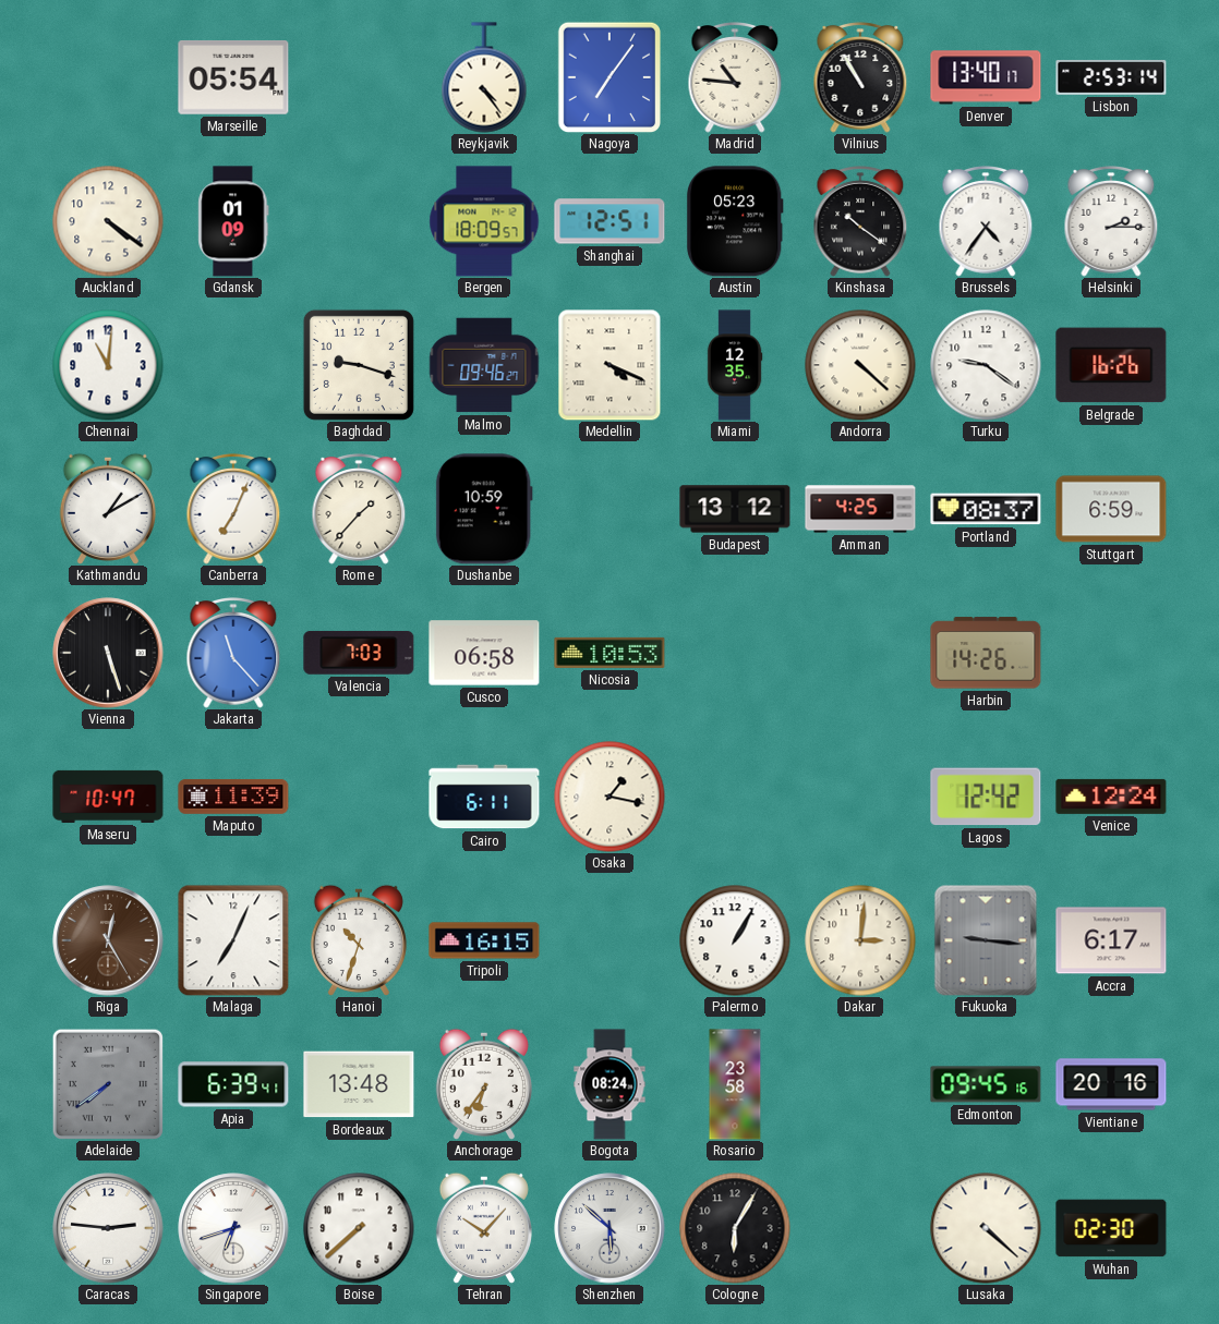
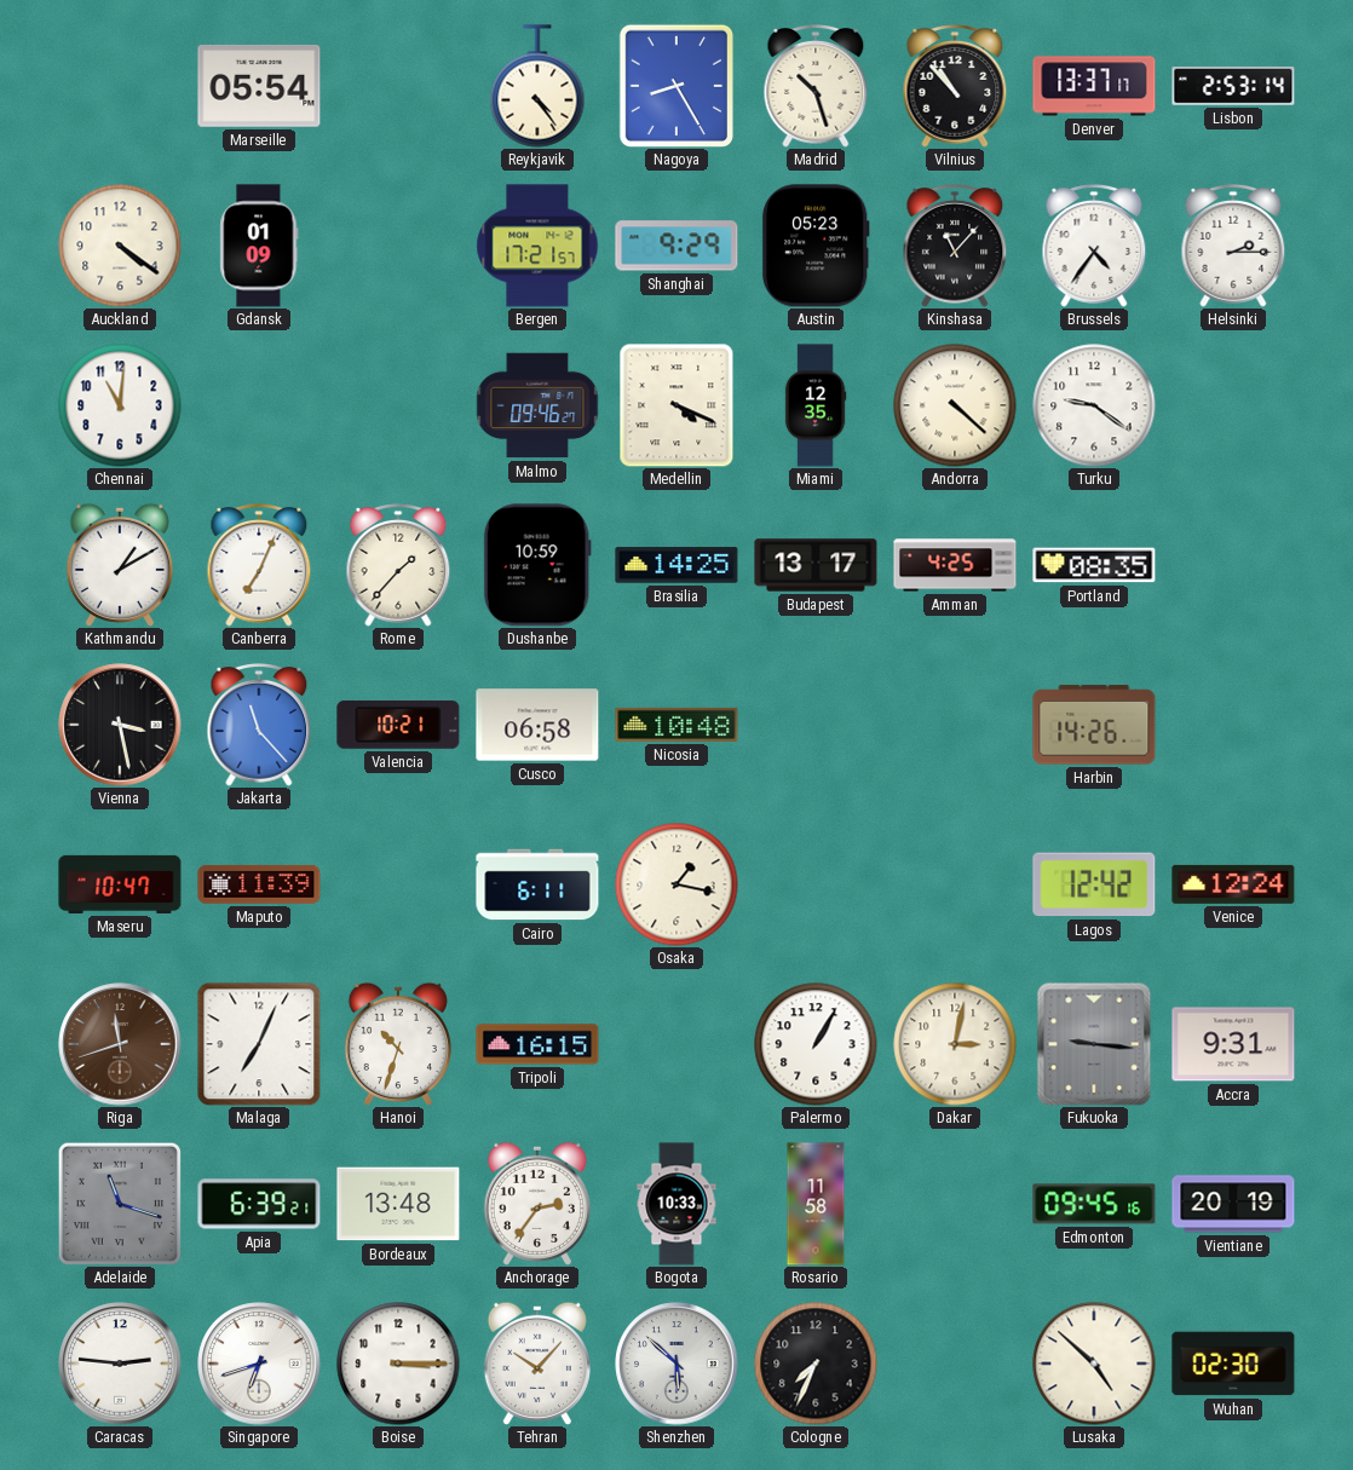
Nagoya: 7:06 -> 8:25 (675, 85)
Madrid: 10:46 -> 10:27 (816, 87)
Vilnius: 10:55 -> 10:53 (955, 87)
Denver: 13:40 -> 13:37 (1094, 86)
Bergen: 18:09 -> 17:21 (537, 246)
Shanghai: 12:51 -> 9:29 (676, 246)
Kinshasa: 10:21 -> 11:07 (955, 247)
Baghdad: 9:18 -> none (359, 365)
Belgrade: 16:26 -> none (1111, 365)
Brasilia: none -> 14:25 (676, 565)
Budapest: 13:12 -> 13:17 (816, 565)
Portland: 08:37 -> 08:35 (1094, 565)
Stuttgart: 6:59 -> none (1111, 509)
Vienna: 5:27 -> 3:28 (120, 725)
Valencia: 7:03 -> 10:21 (398, 725)
Nicosia: 10:53 -> 10:48 (676, 725)
Riga: 12:25 -> 11:42 (120, 1044)
Dakar: 3:01 -> 3:02 (955, 1044)
Accra: 6:17 -> 9:31 (1233, 1044)
Adelaide: 7:39 -> 11:18 (120, 1204)
Apia: 6:39:41 -> 6:39:21 (259, 1204)
Anchorage: 6:36 -> 2:36 (537, 1204)
Bogota: 08:24 -> 10:33 (676, 1204)
Rosario: 23:58 -> 11:58 (816, 1204)
Vientiane: 20:16 -> 20:19 (1233, 1204)
Boise: 7:38 -> 3:15 (398, 1364)
Cologne: 6:05 -> 7:34 (816, 1364)
Lusaka: 4:22 -> 4:52 (1094, 1364)
